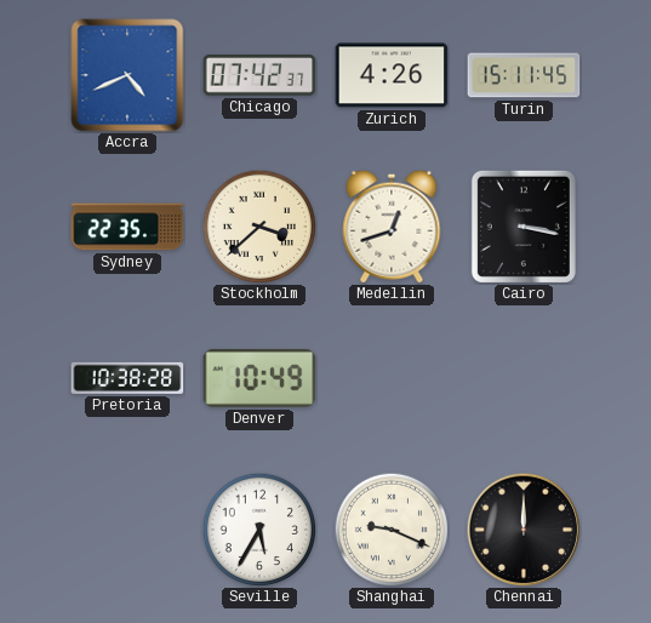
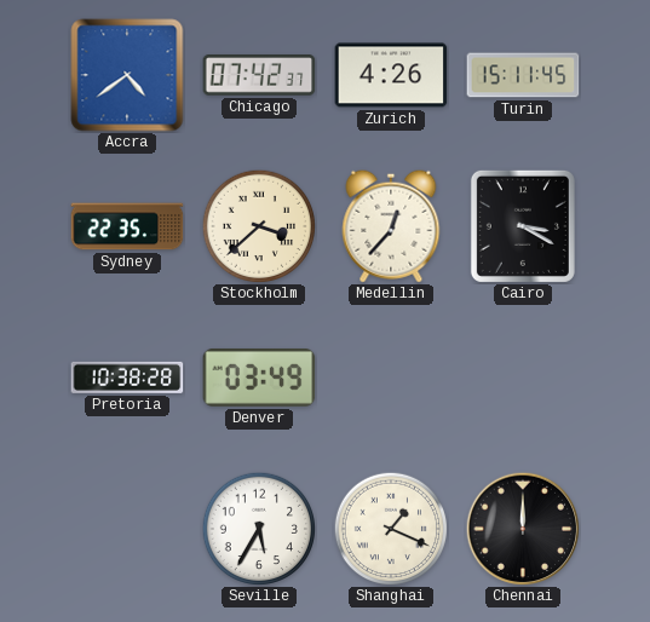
Accra: 4:41 -> 4:39 (127, 75)
Medellin: 12:42 -> 12:37 (391, 226)
Cairo: 3:17 -> 3:20 (523, 226)
Denver: 10:49 -> 03:49 (259, 378)
Shanghai: 9:19 -> 1:19 (390, 528)
